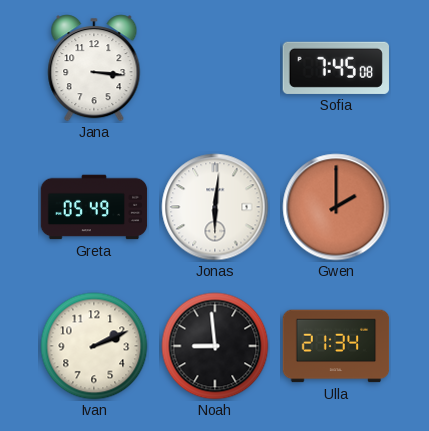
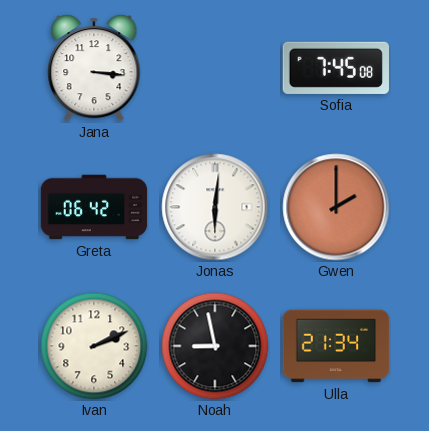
Greta: 05:49 -> 06:42 (94, 207)
Noah: 8:59 -> 8:58 (215, 346)
